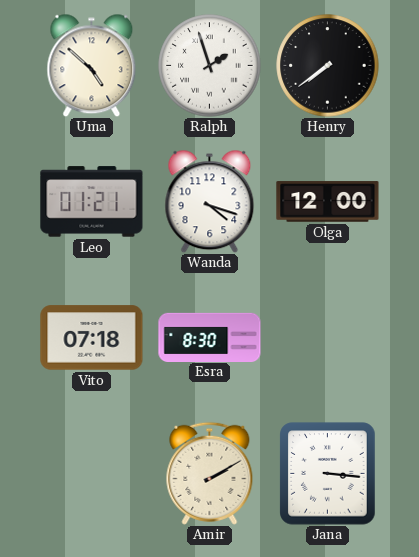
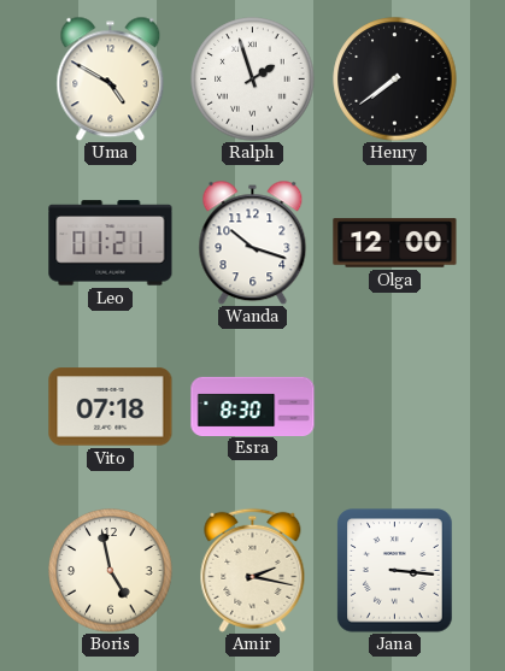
Uma: 4:52 -> 4:50 (111, 78)
Wanda: 4:18 -> 10:18 (253, 242)
Boris: none -> 4:58 (111, 571)
Amir: 2:10 -> 2:17 (253, 570)
